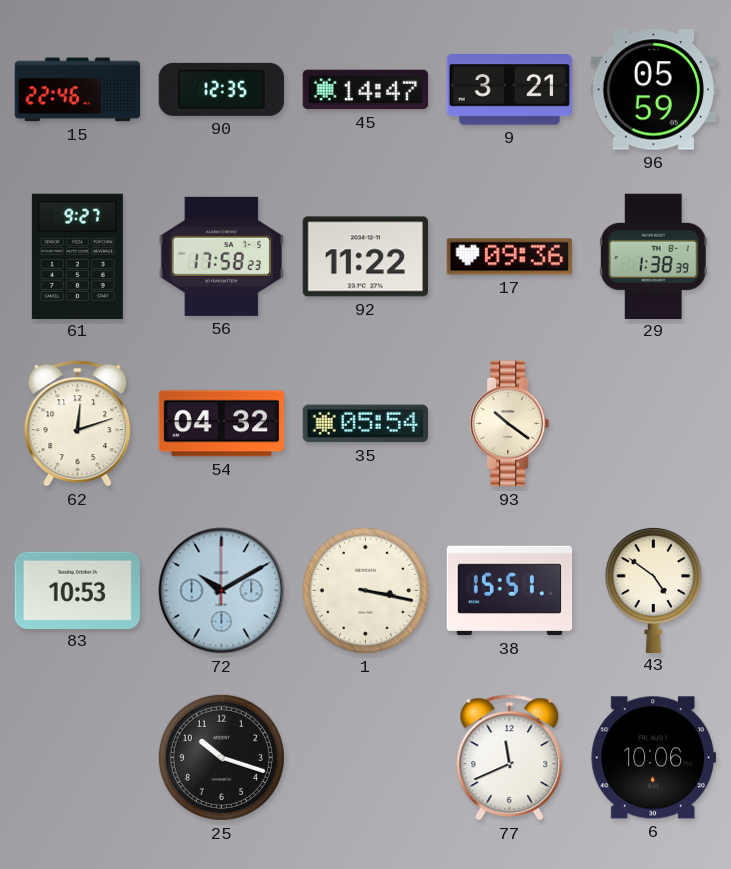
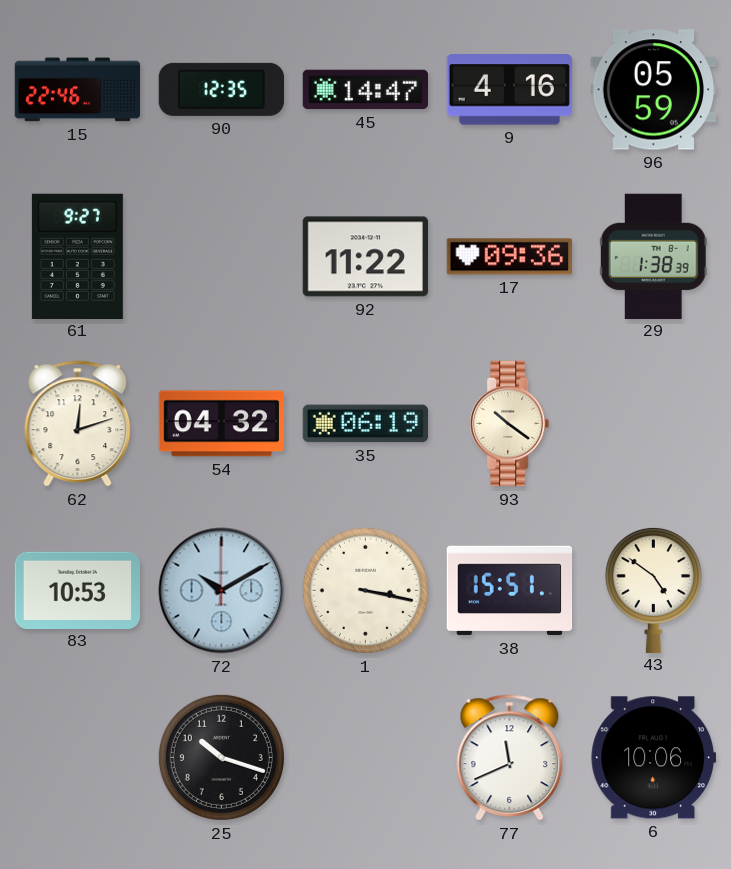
9: 3:21 -> 4:16 (509, 90)
56: 17:58 -> none (221, 256)
35: 05:54 -> 06:19 (365, 424)
